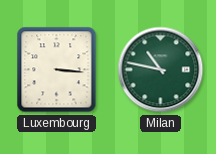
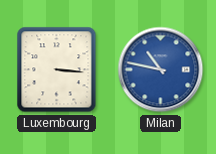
Milan dial: green -> blue (161, 70)
